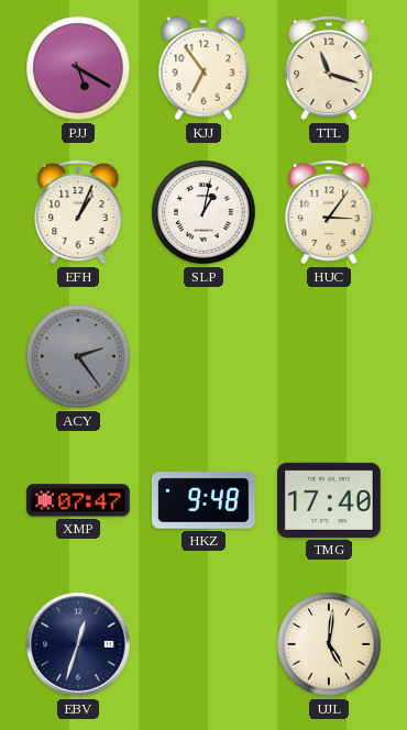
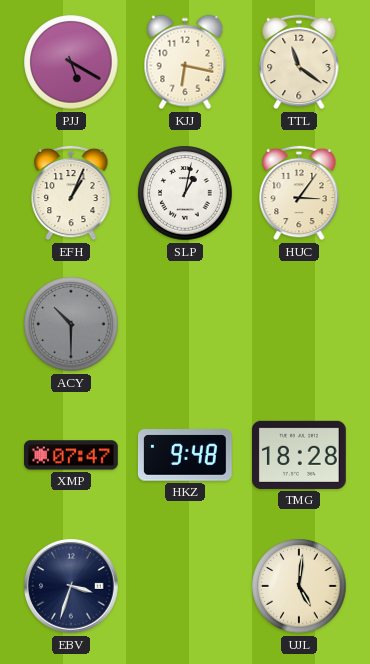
KJJ: 6:54 -> 6:17 (185, 62)
TTL: 11:18 -> 11:21 (299, 62)
ACY: 2:24 -> 10:30 (71, 324)
TMG: 17:40 -> 18:28 (299, 455)
EBV: 12:33 -> 3:33 (72, 587)
